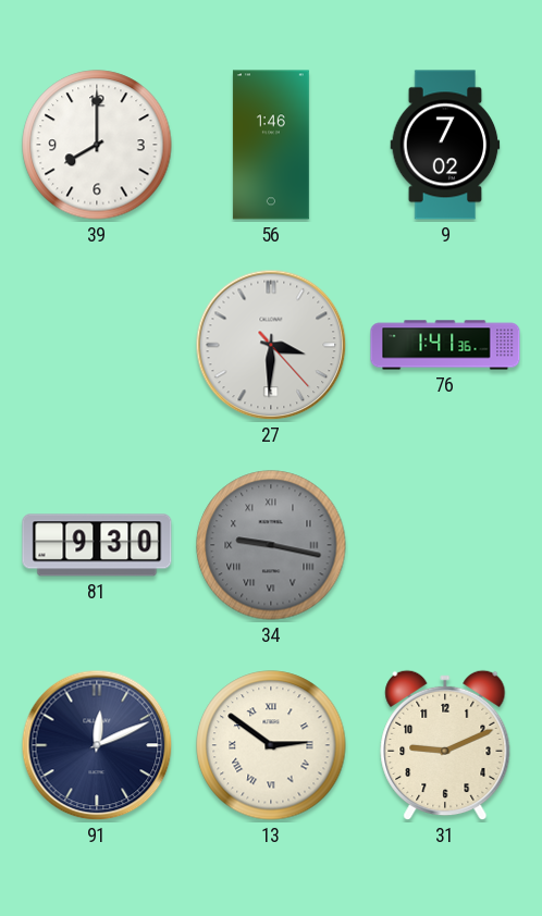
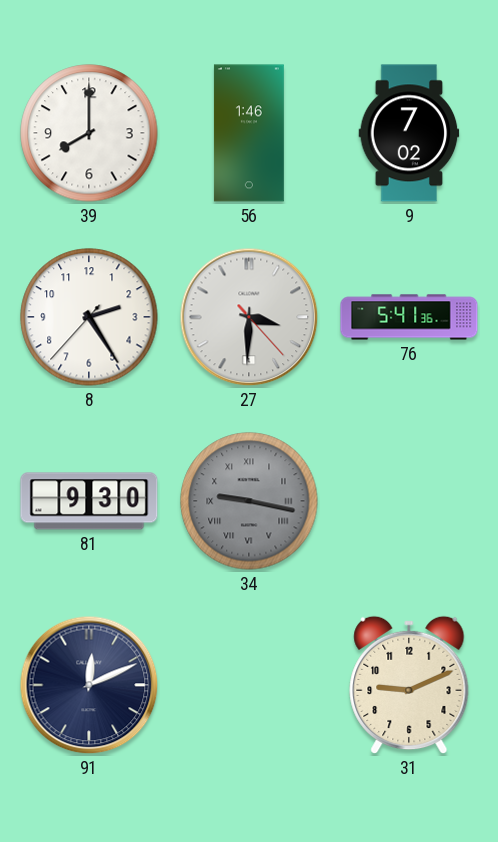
8: none -> 2:24 (89, 317)
76: 1:41 -> 5:41 (409, 317)
13: 2:51 -> none (271, 745)
